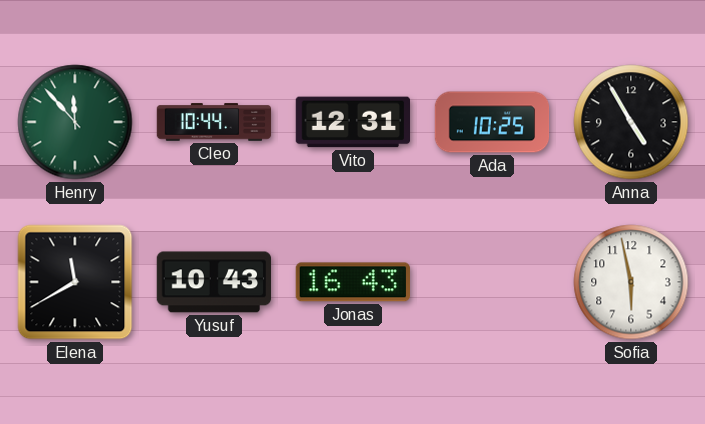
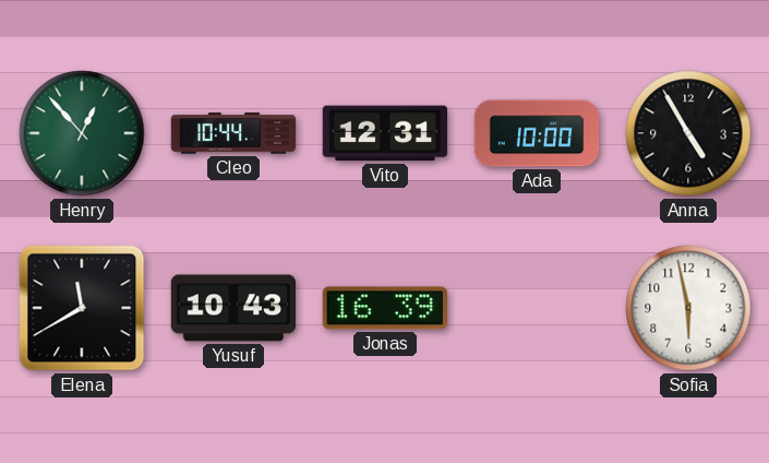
Henry: 11:53 -> 12:53 (82, 133)
Ada: 10:25 -> 10:00 (537, 133)
Jonas: 16:43 -> 16:39 (385, 308)
